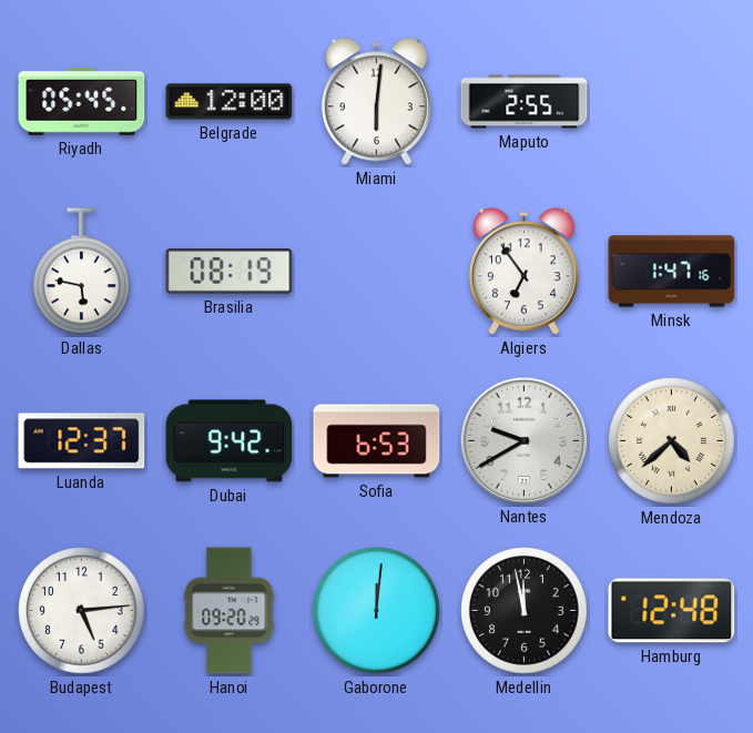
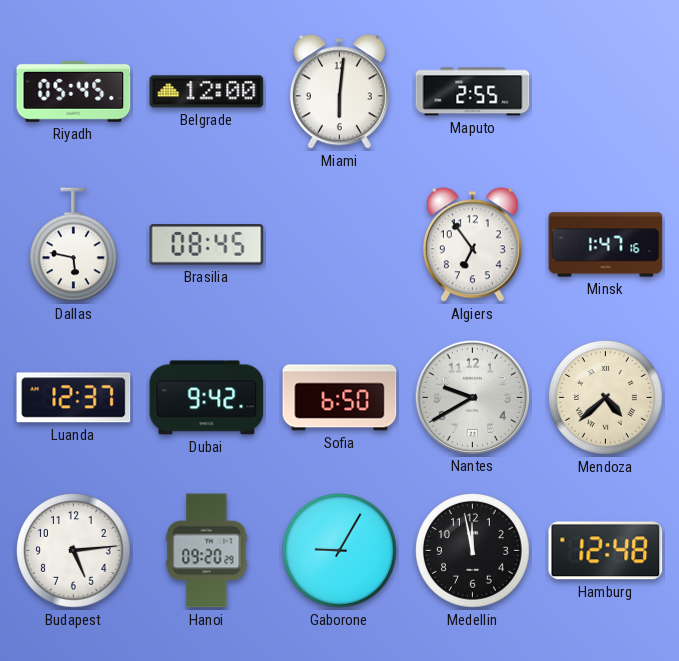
Brasilia: 08:19 -> 08:45 (207, 245)
Sofia: 6:53 -> 6:50 (340, 398)
Gaborone: 12:01 -> 9:05 (340, 551)
